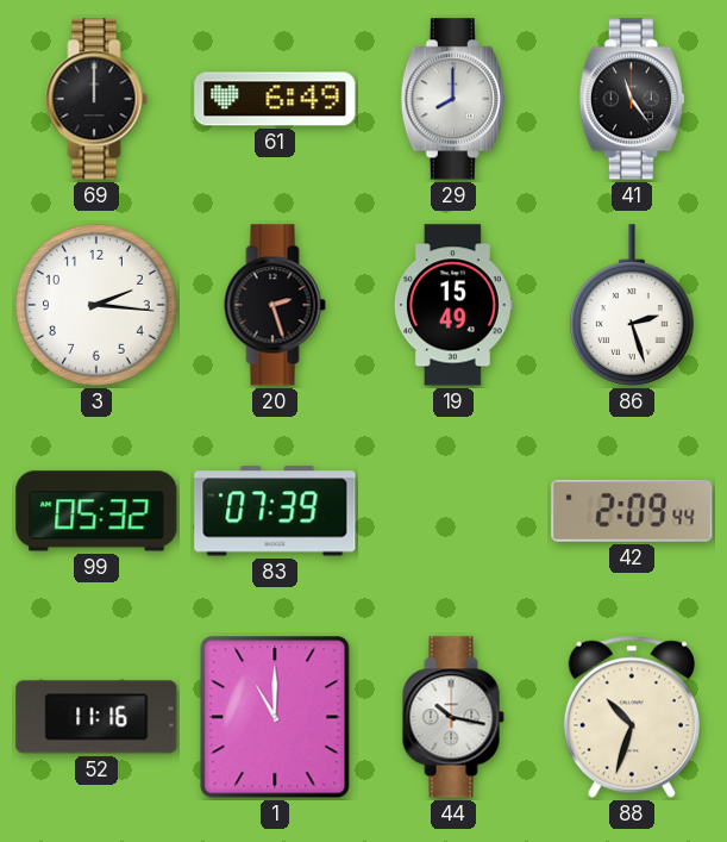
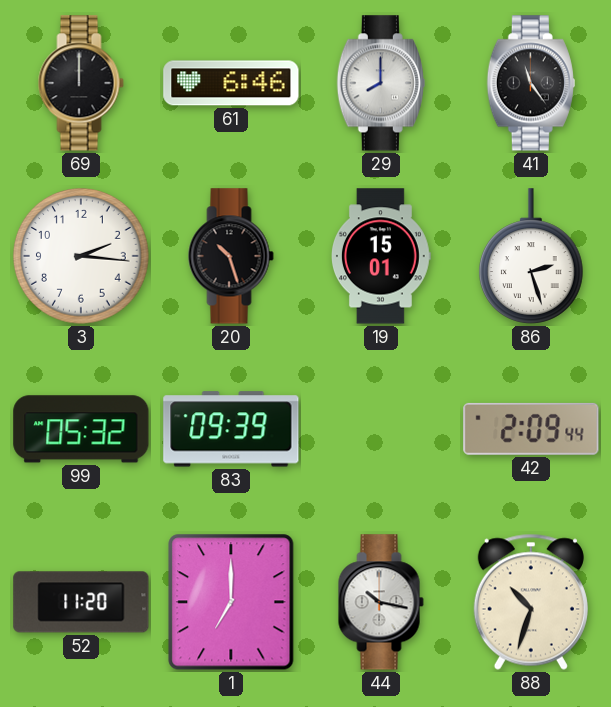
61: 6:49 -> 6:46 (231, 83)
20: 2:27 -> 10:27 (231, 256)
19: 15:49 -> 15:01 (381, 256)
83: 07:39 -> 09:39 (231, 429)
52: 11:16 -> 11:20 (81, 602)
1: 11:00 -> 7:00 (231, 602)
